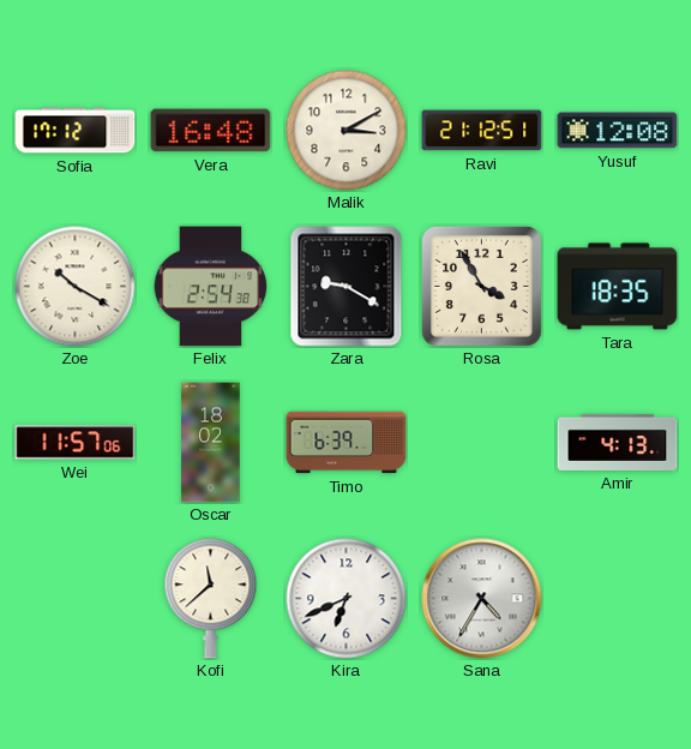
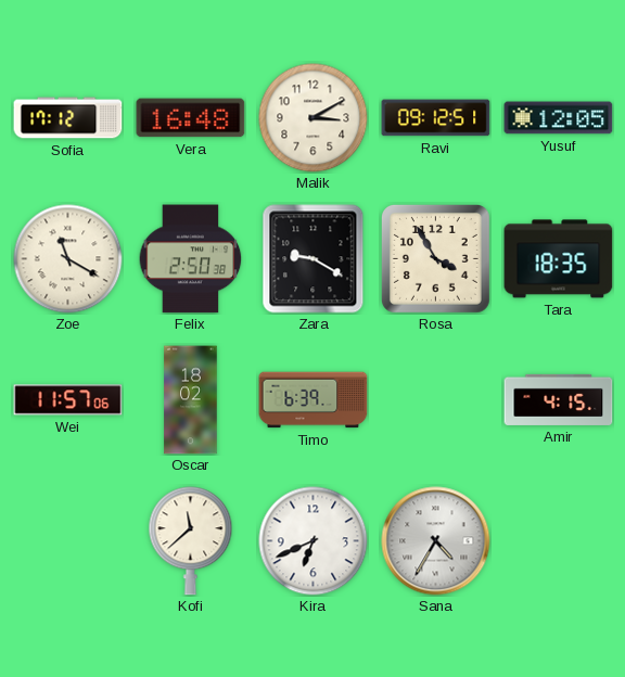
Ravi: 21:12 -> 09:12 (436, 118)
Yusuf: 12:08 -> 12:05 (559, 118)
Zoe: 10:20 -> 11:20 (68, 259)
Felix: 2:54 -> 2:50 (191, 259)
Amir: 4:13 -> 4:15 (559, 399)
